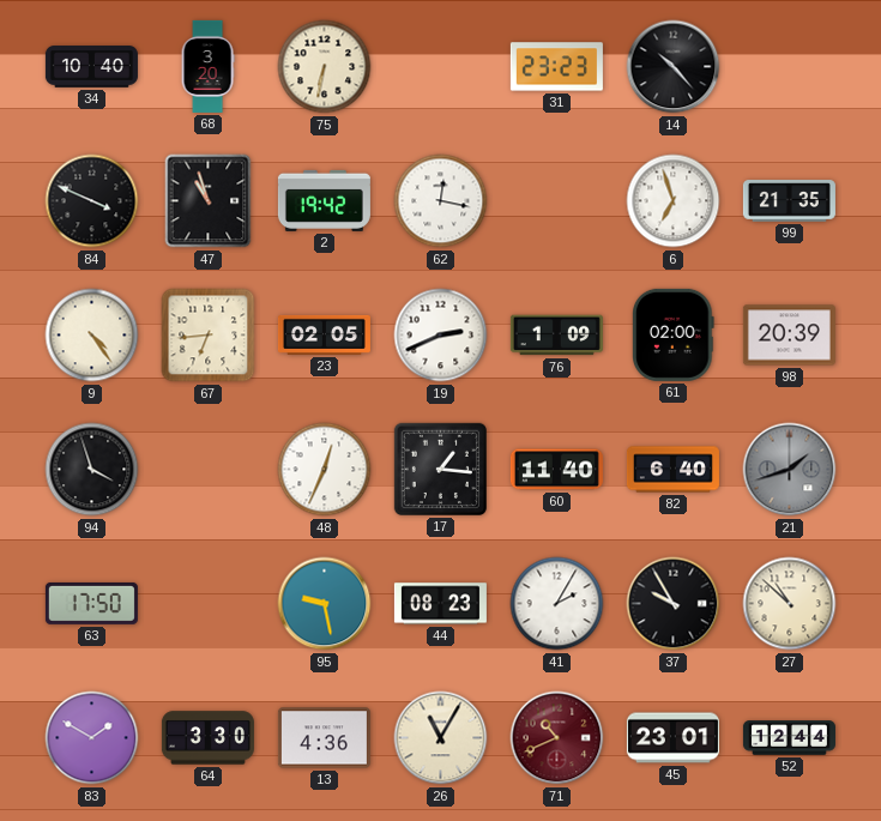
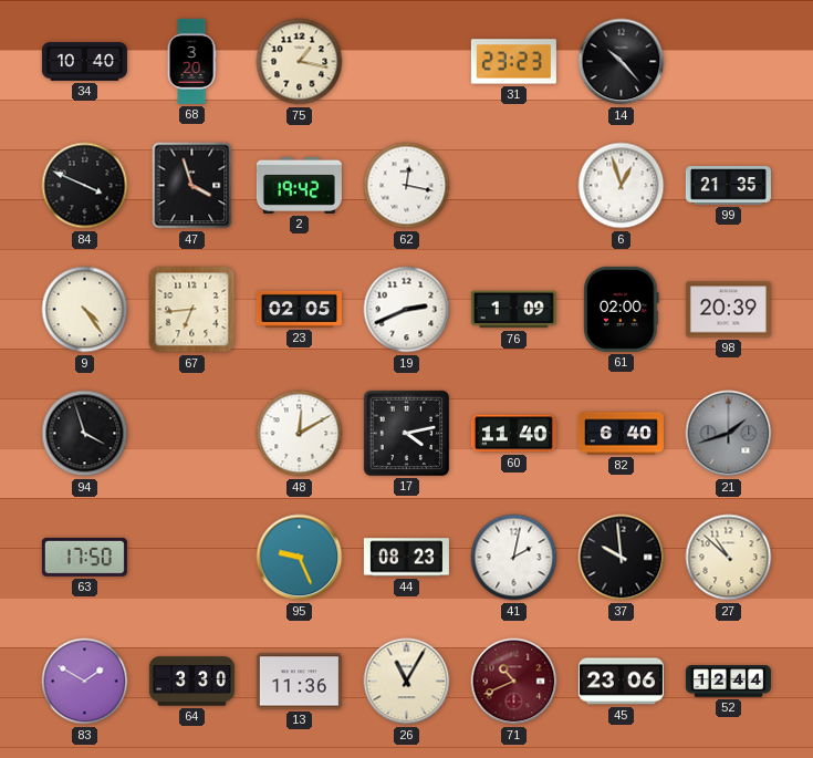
75: 6:32 -> 1:17 (300, 62)
47: 10:57 -> 3:57 (192, 186)
6: 6:57 -> 12:57 (622, 186)
48: 12:34 -> 12:10 (300, 434)
17: 1:16 -> 4:13 (406, 433)
95: 9:28 -> 9:26 (300, 558)
41: 2:05 -> 2:02 (514, 558)
37: 9:55 -> 9:59 (622, 558)
13: 4:36 -> 11:36 (299, 682)
45: 23:01 -> 23:06 (621, 682)
